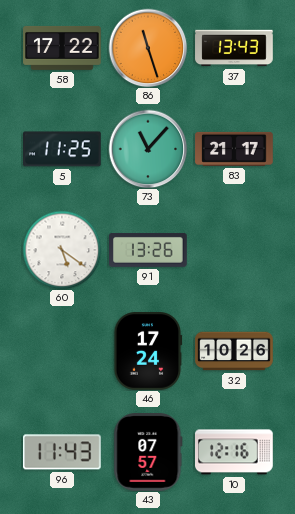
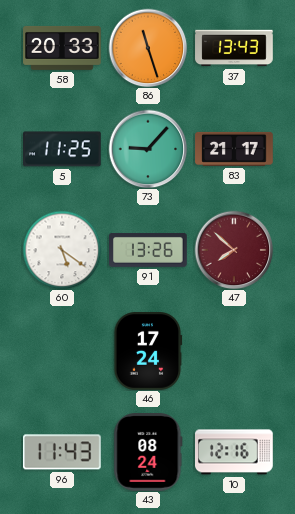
58: 17:22 -> 20:33 (62, 48)
73: 11:07 -> 9:07 (148, 149)
47: none -> 7:52 (234, 250)
32: 10:26 -> none (234, 351)
43: 07:57 -> 08:24 (148, 453)
